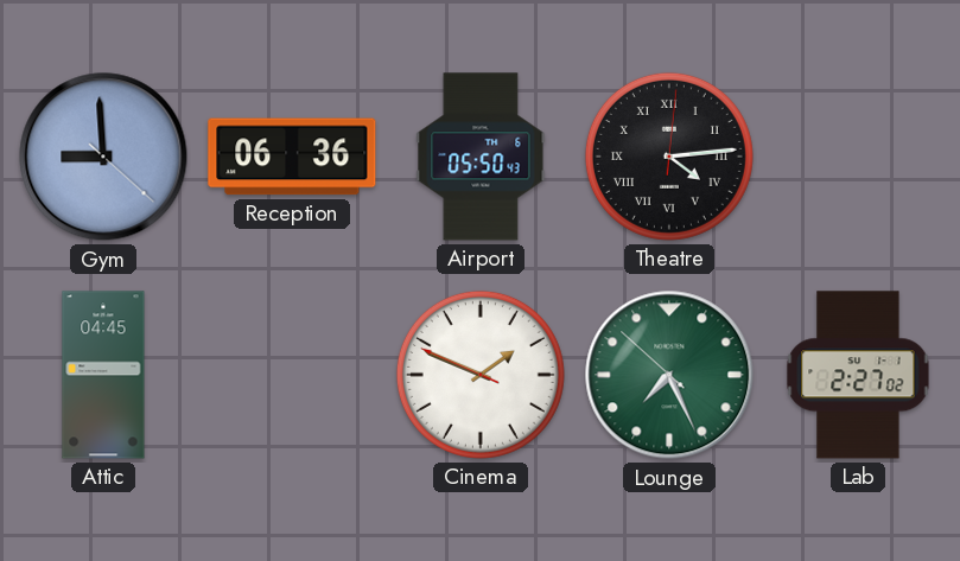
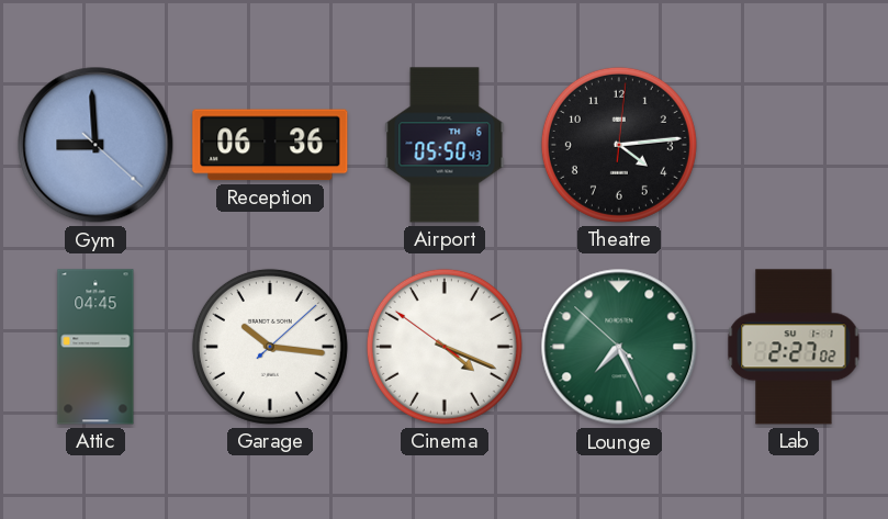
Theatre numerals: Roman -> Arabic (619, 145)
Garage: none -> 10:16 (270, 347)
Cinema: 1:48 -> 4:18 (445, 347)
